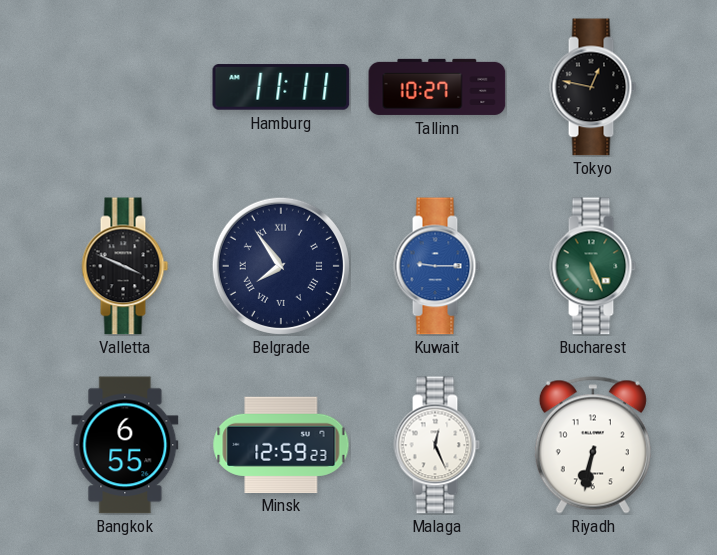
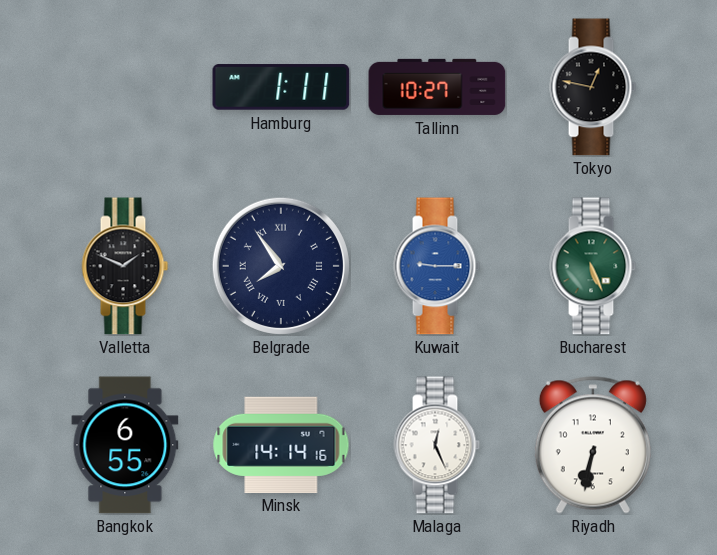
Hamburg: 11:11 -> 1:11 (281, 87)
Valletta: 3:49 -> 1:49 (125, 266)
Minsk: 12:59 -> 14:14 (281, 444)
